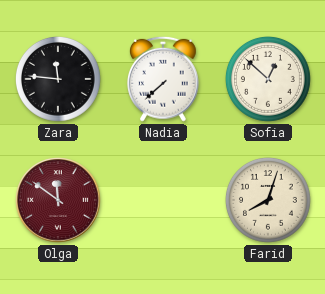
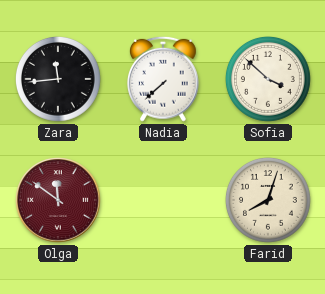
Zara: 11:46 -> 11:44 (59, 80)
Sofia: 12:52 -> 3:52 (269, 80)
